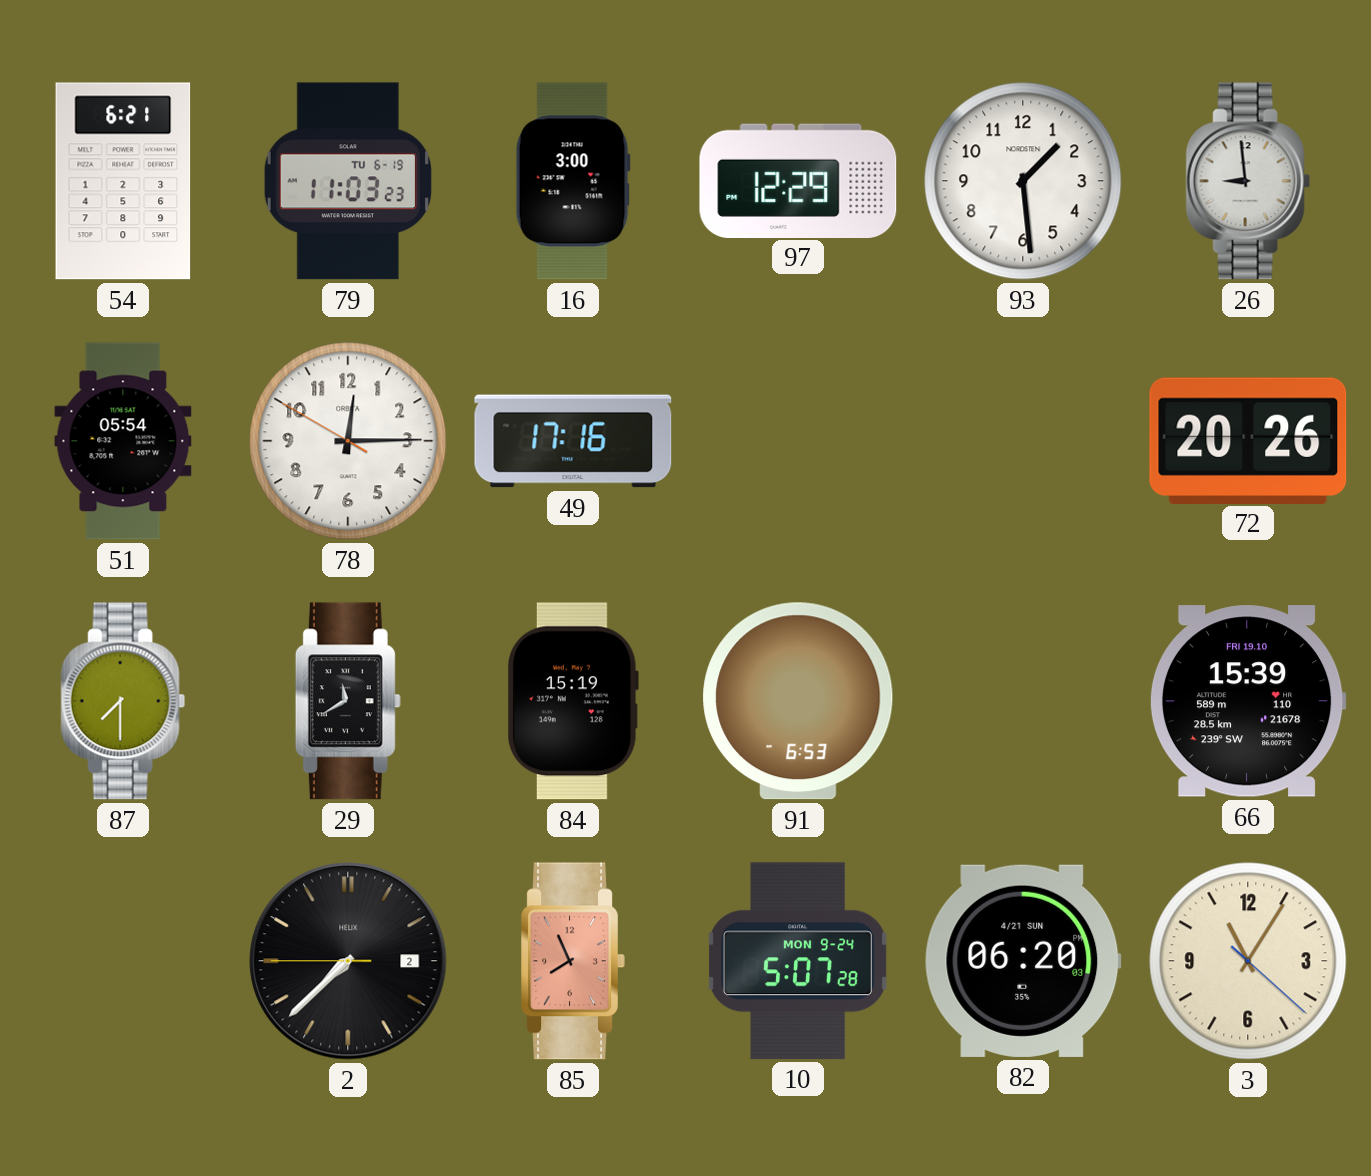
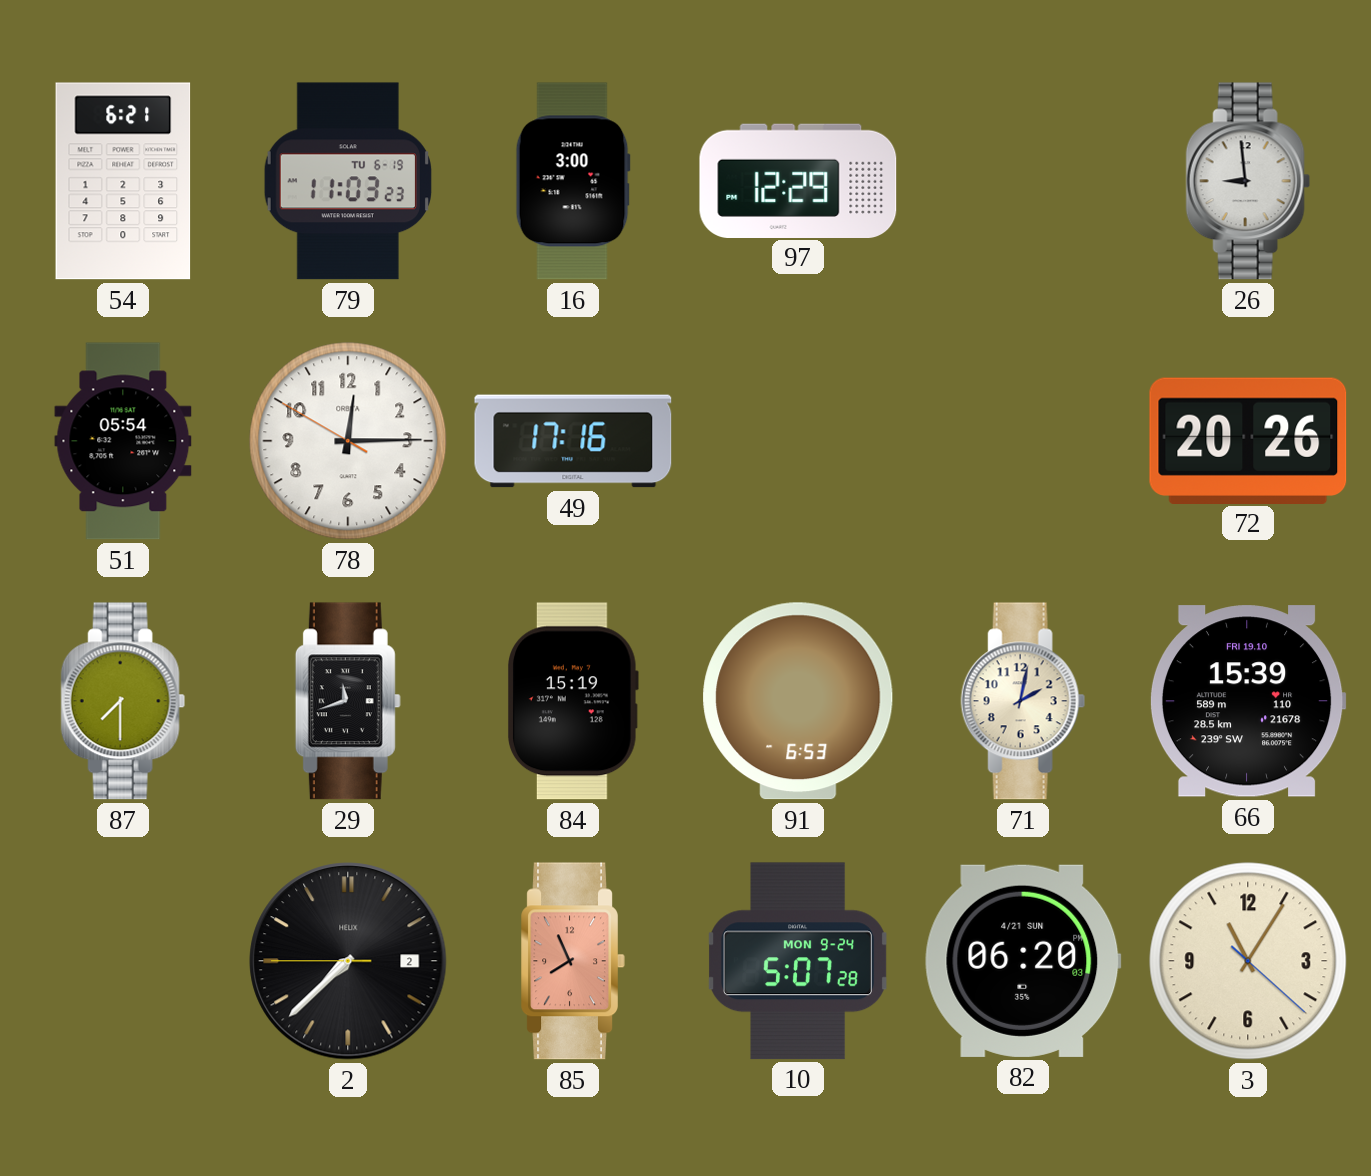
93: 1:29 -> none (1023, 181)
29: 11:40 -> 11:42 (348, 701)
71: none -> 2:02 (1023, 701)
